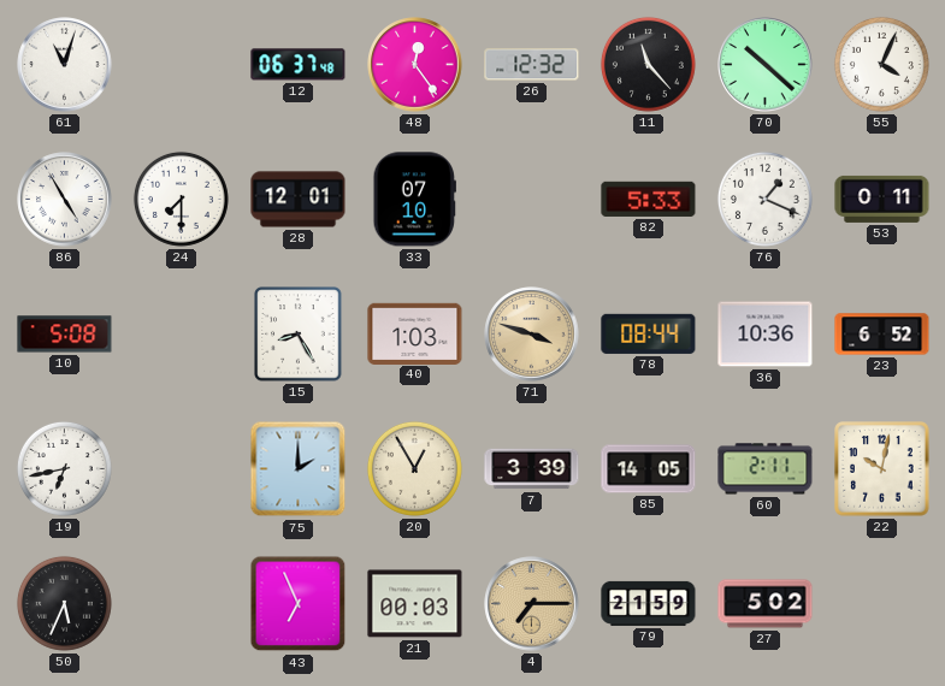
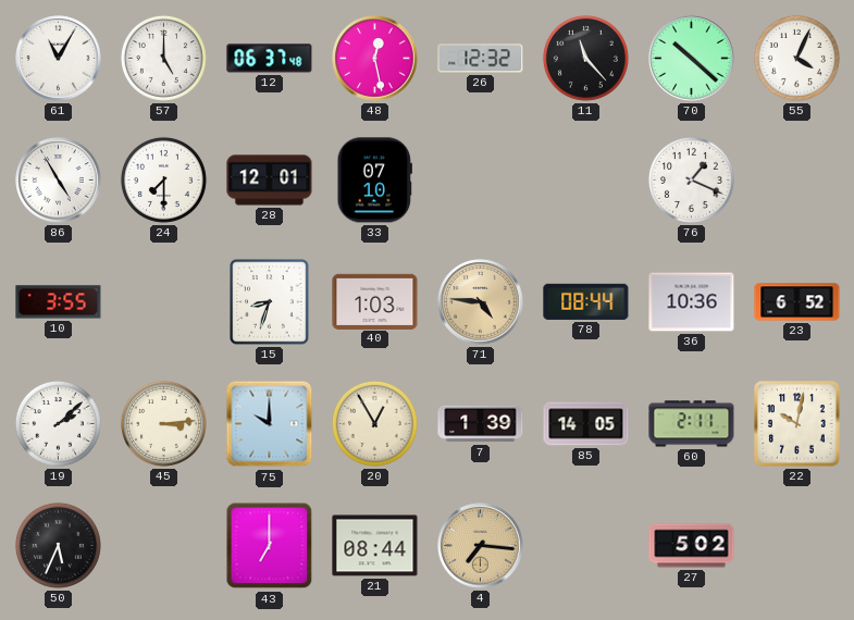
61: 11:03 -> 11:05 (59, 59)
57: none -> 5:00 (163, 58)
48: 12:24 -> 12:28 (375, 59)
82: 5:33 -> none (649, 199)
53: 0:11 -> none (882, 199)
10: 5:08 -> 3:55 (59, 302)
15: 8:25 -> 8:33 (270, 302)
71: 3:48 -> 4:46 (481, 302)
19: 6:43 -> 2:08 (58, 423)
45: none -> 3:14 (163, 423)
75: 2:00 -> 10:00 (270, 424)
7: 3:39 -> 1:39 (481, 424)
43: 6:56 -> 7:00 (270, 546)
21: 00:03 -> 08:44 (375, 546)
4: 7:15 -> 7:16 (481, 546)
79: 21:59 -> none (649, 603)
